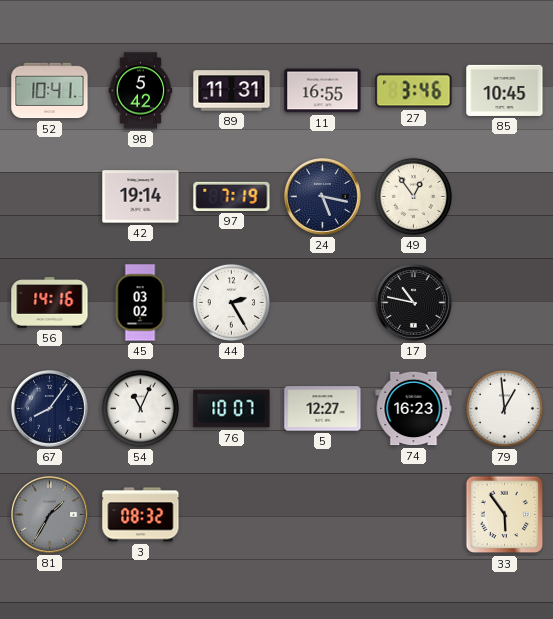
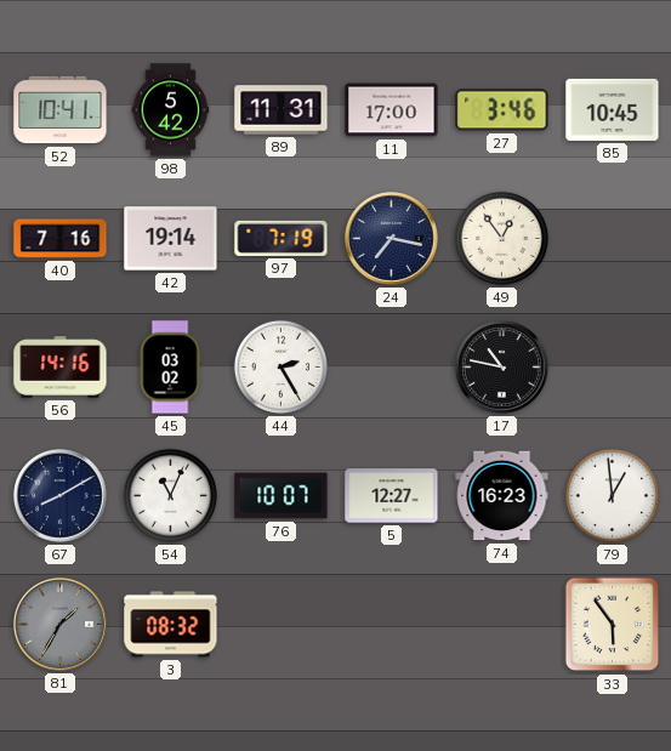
11: 16:55 -> 17:00 (392, 110)
40: none -> 7:16 (61, 239)
24: 5:17 -> 7:17 (392, 239)
67: 8:06 -> 8:10 (61, 496)
